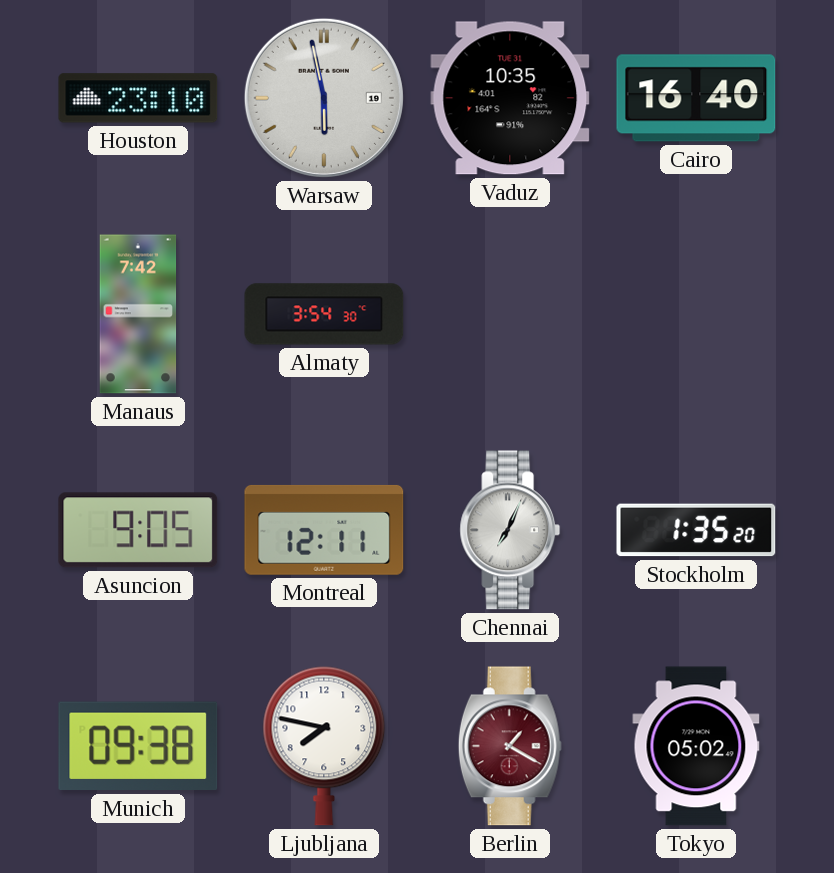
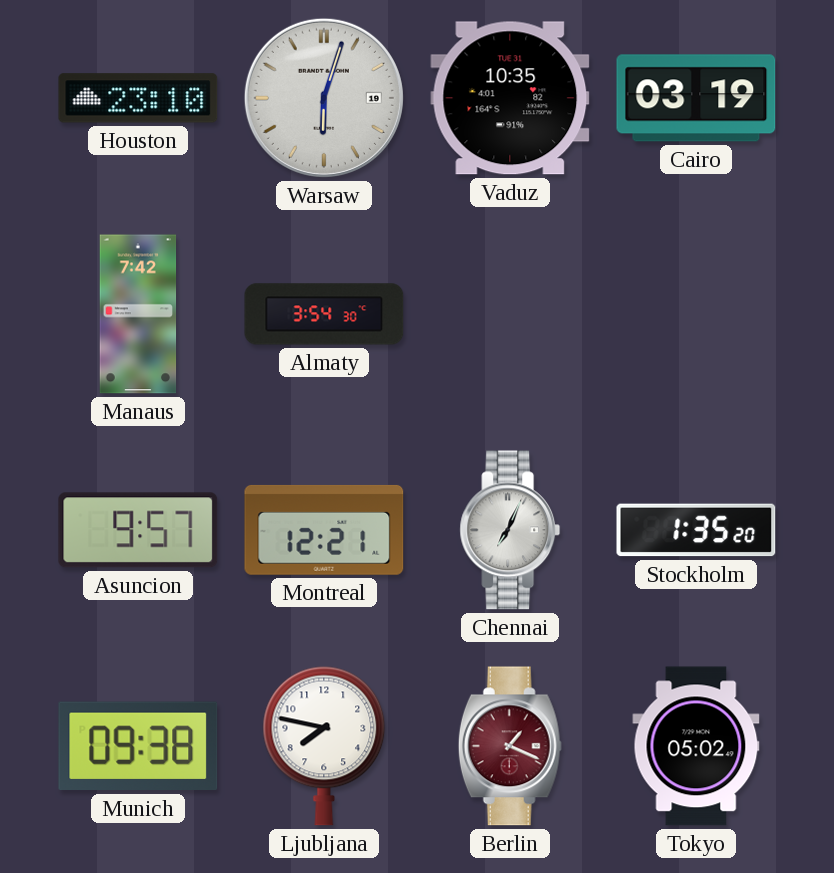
Warsaw: 5:58 -> 6:03 (324, 98)
Cairo: 16:40 -> 03:19 (696, 98)
Asuncion: 9:05 -> 9:57 (138, 530)
Montreal: 12:11 -> 12:21 (324, 530)
Berlin: 1:20 -> 1:19 (510, 746)
